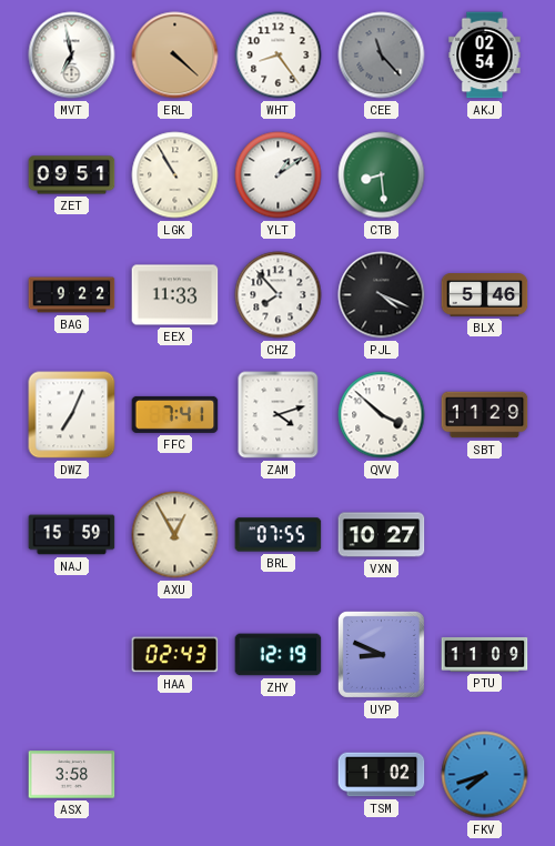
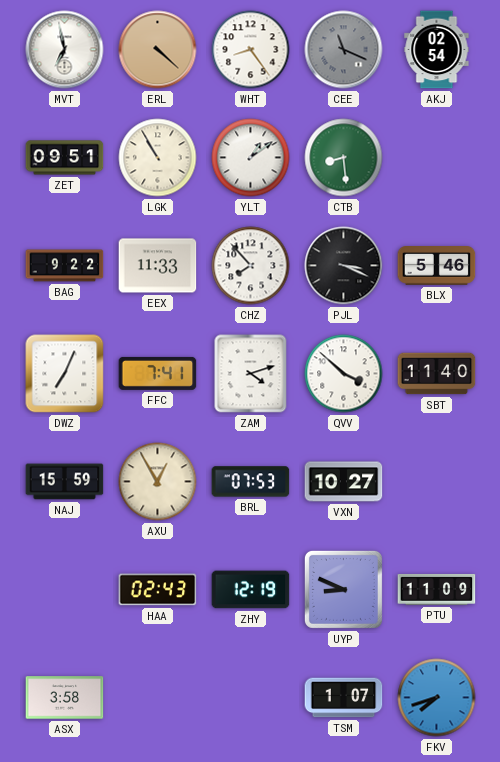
CEE: 11:23 -> 11:19 (344, 50)
PJL: 4:19 -> 3:19 (344, 266)
SBT: 11:29 -> 11:40 (437, 374)
BRL: 07:55 -> 07:53 (251, 482)
TSM: 1:02 -> 1:07 (344, 698)
